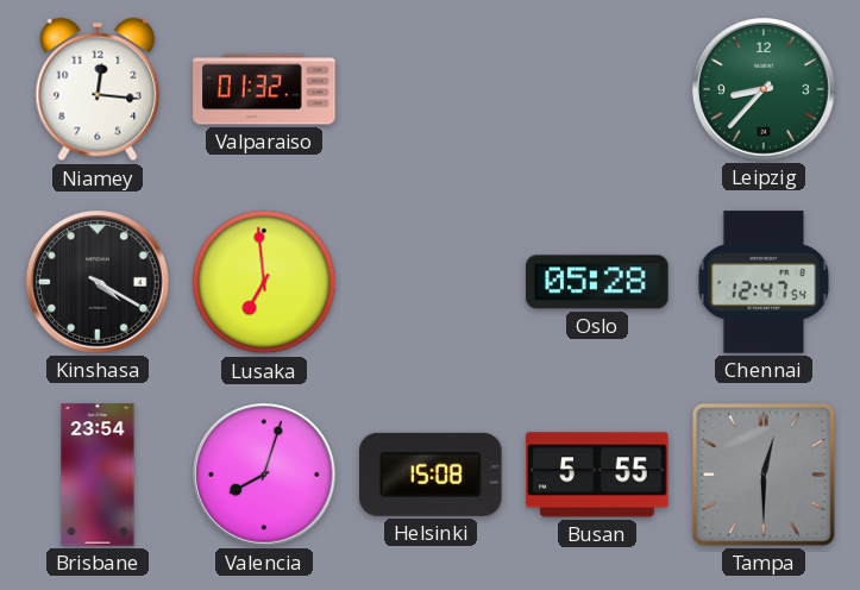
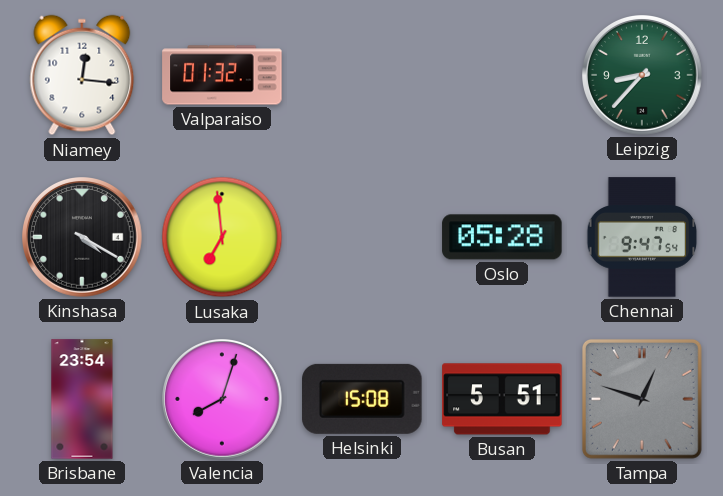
Chennai: 12:47 -> 9:47 (642, 237)
Busan: 5:55 -> 5:51 (502, 399)
Tampa: 12:30 -> 12:48 (642, 399)
